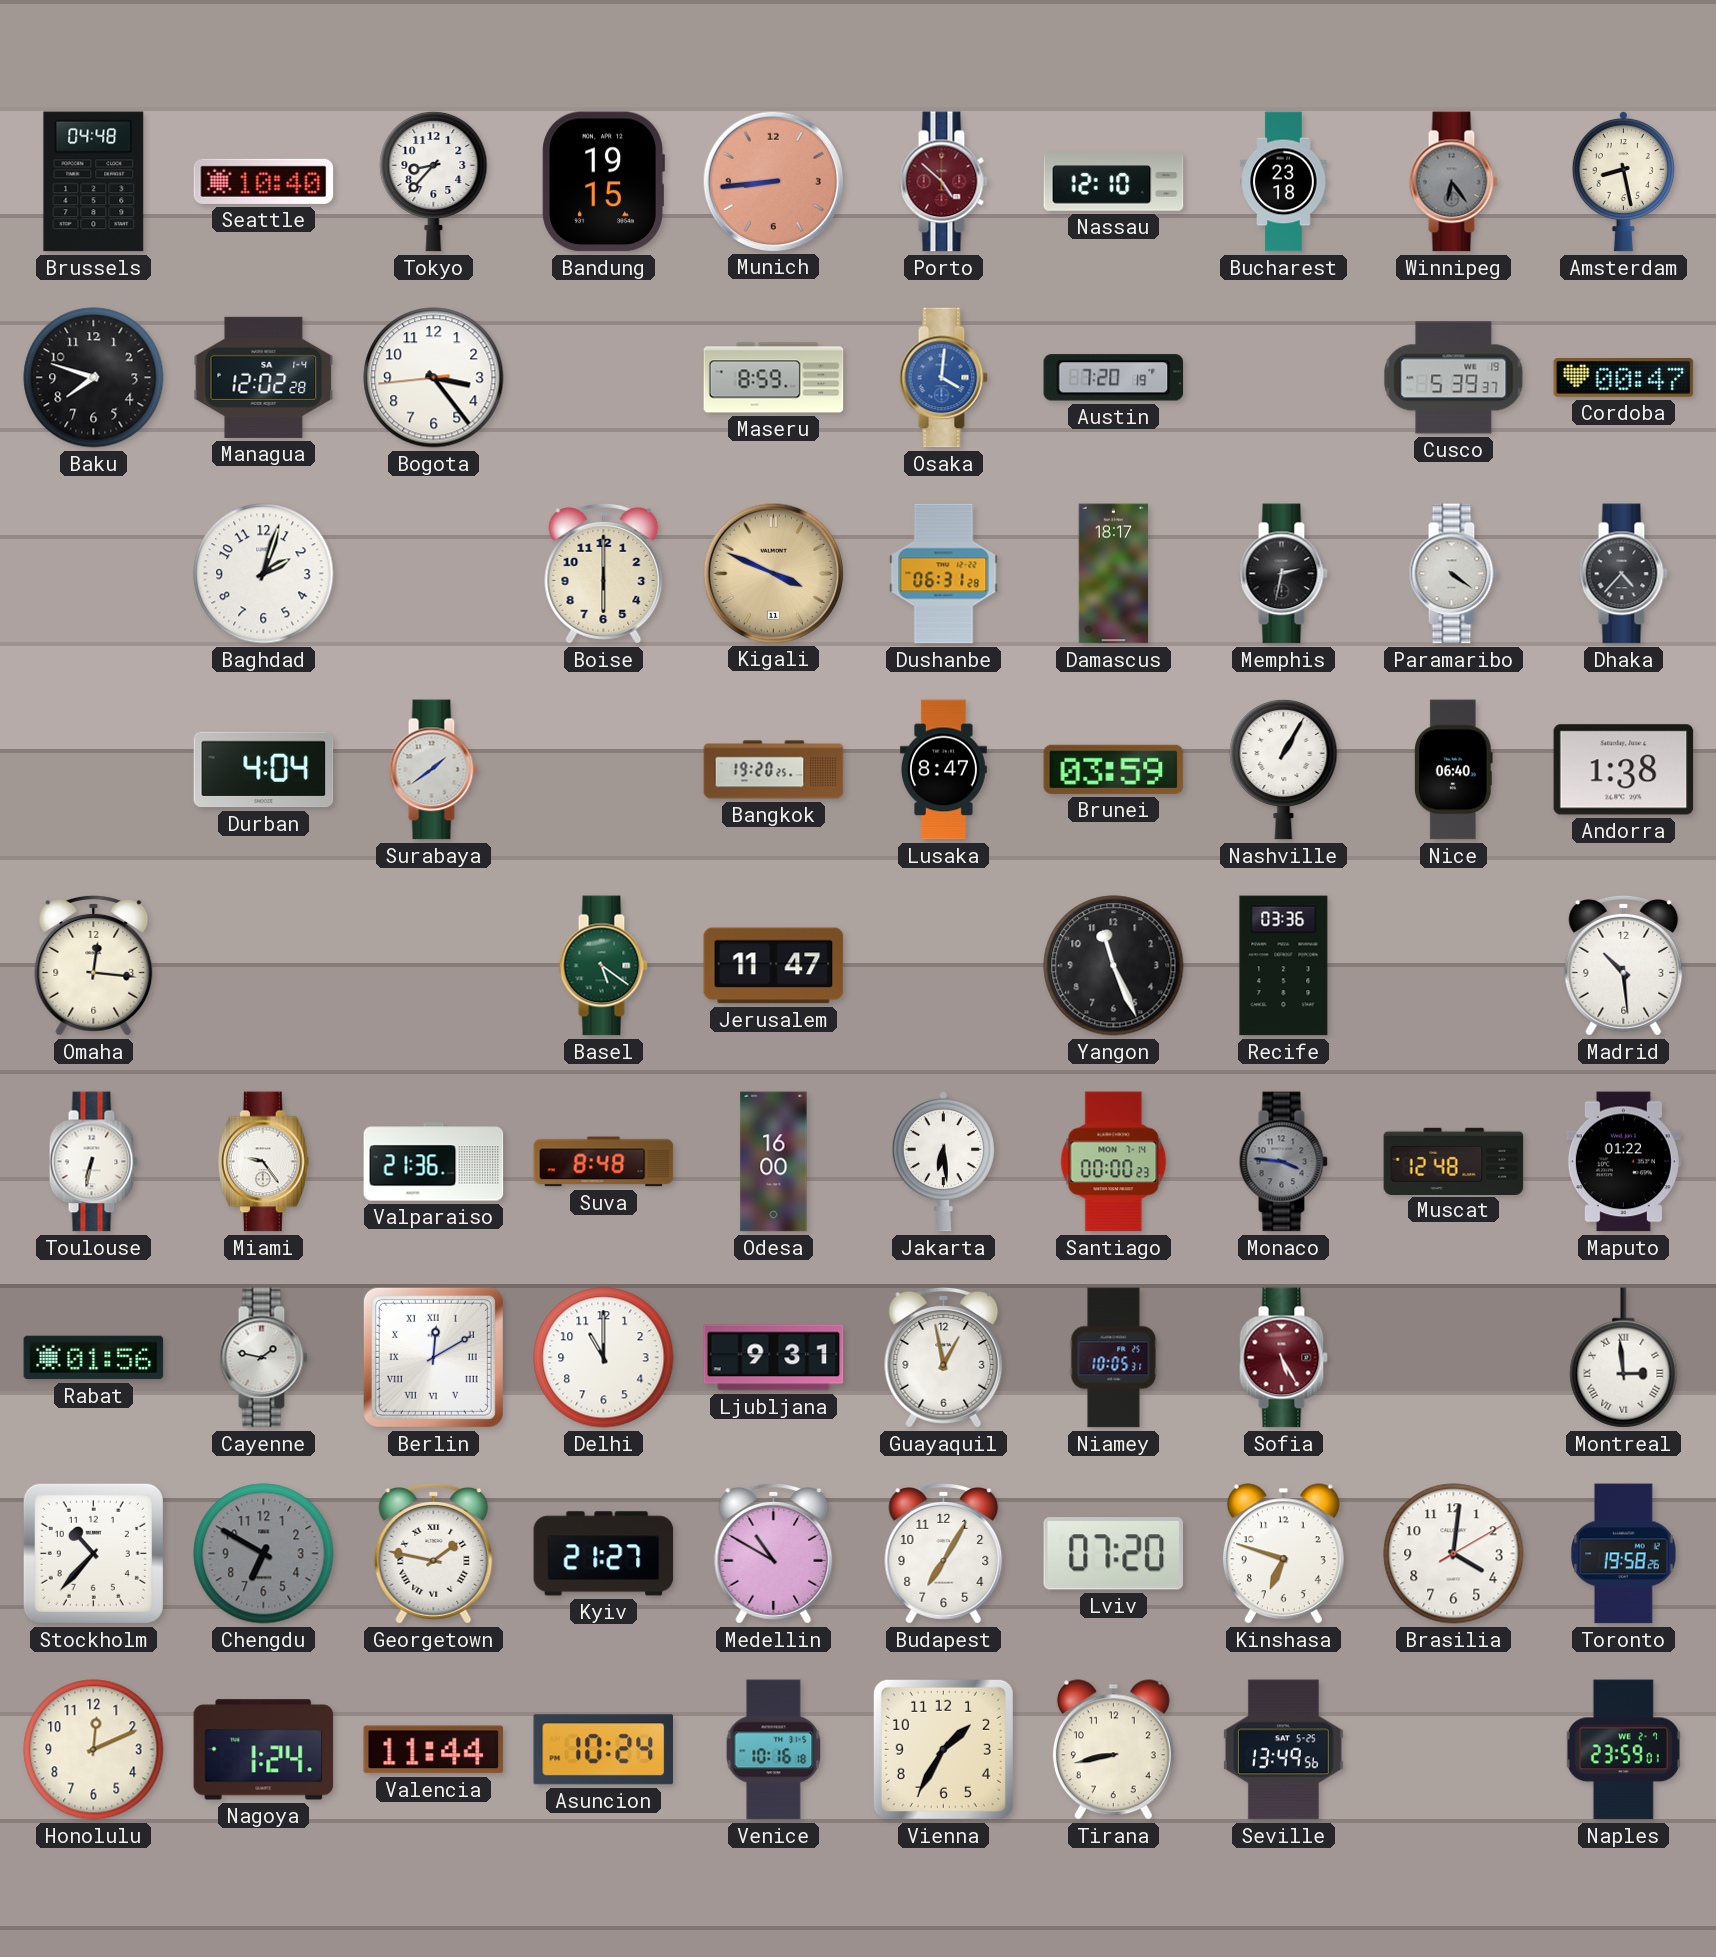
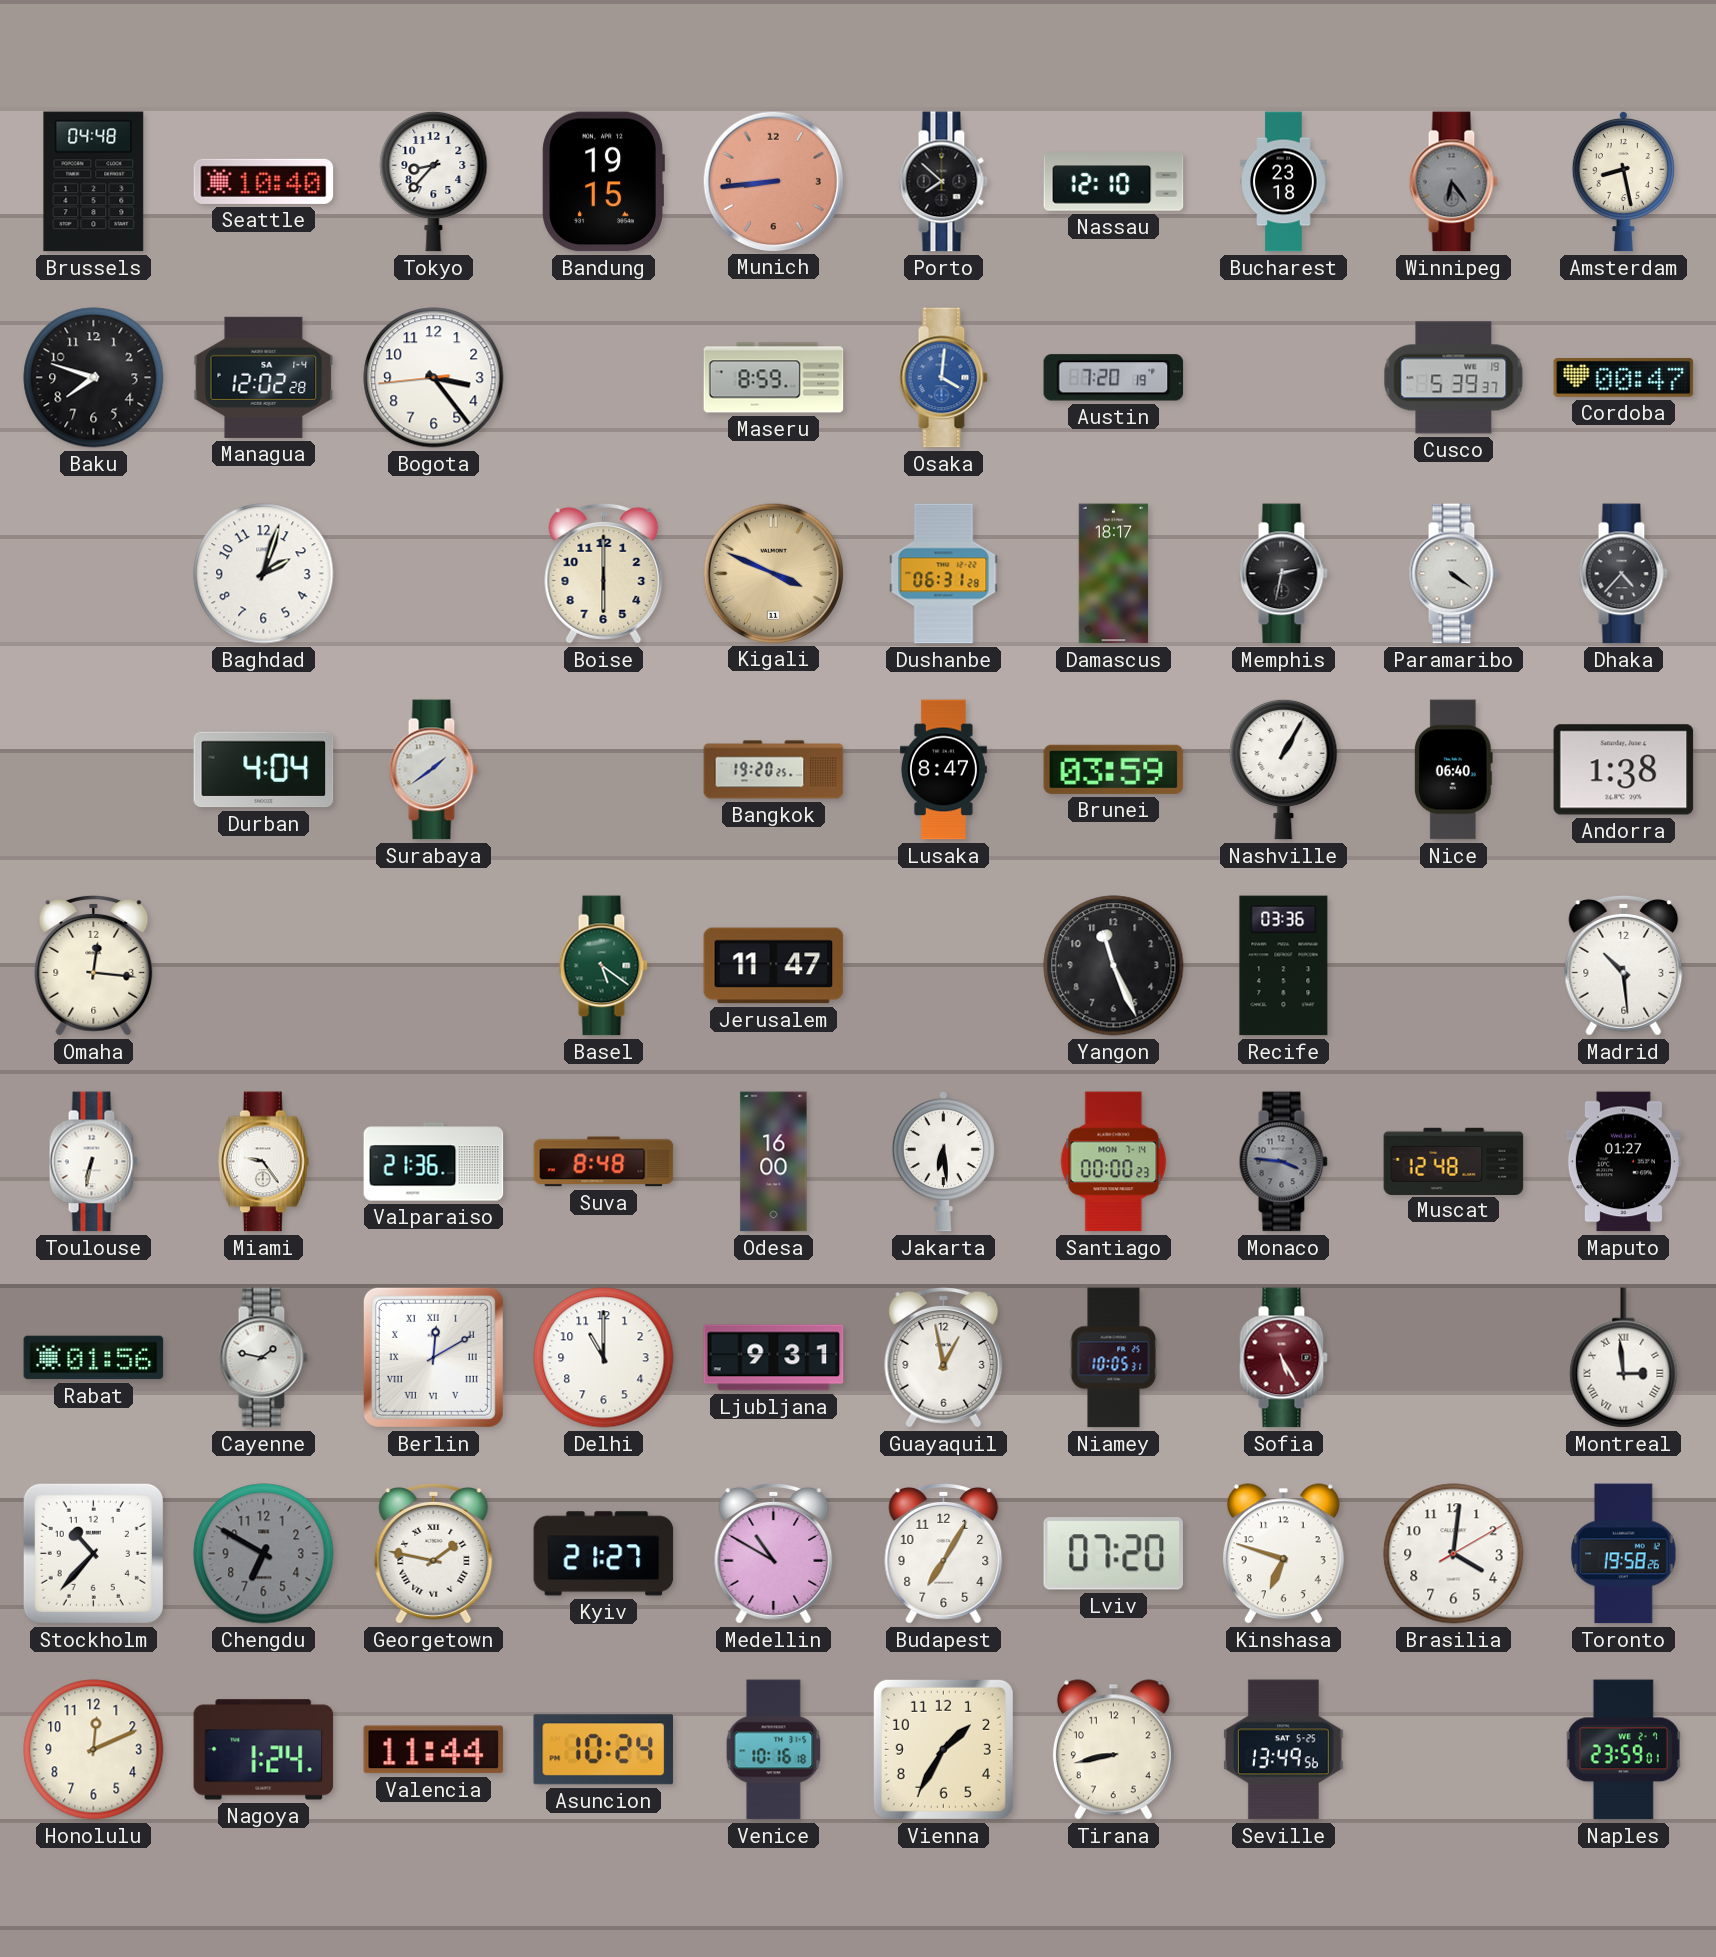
Porto: 4:52 -> 7:52 (943, 182)
Porto dial: burgundy -> black (943, 182)
Maputo: 01:22 -> 01:27 (1623, 1162)
